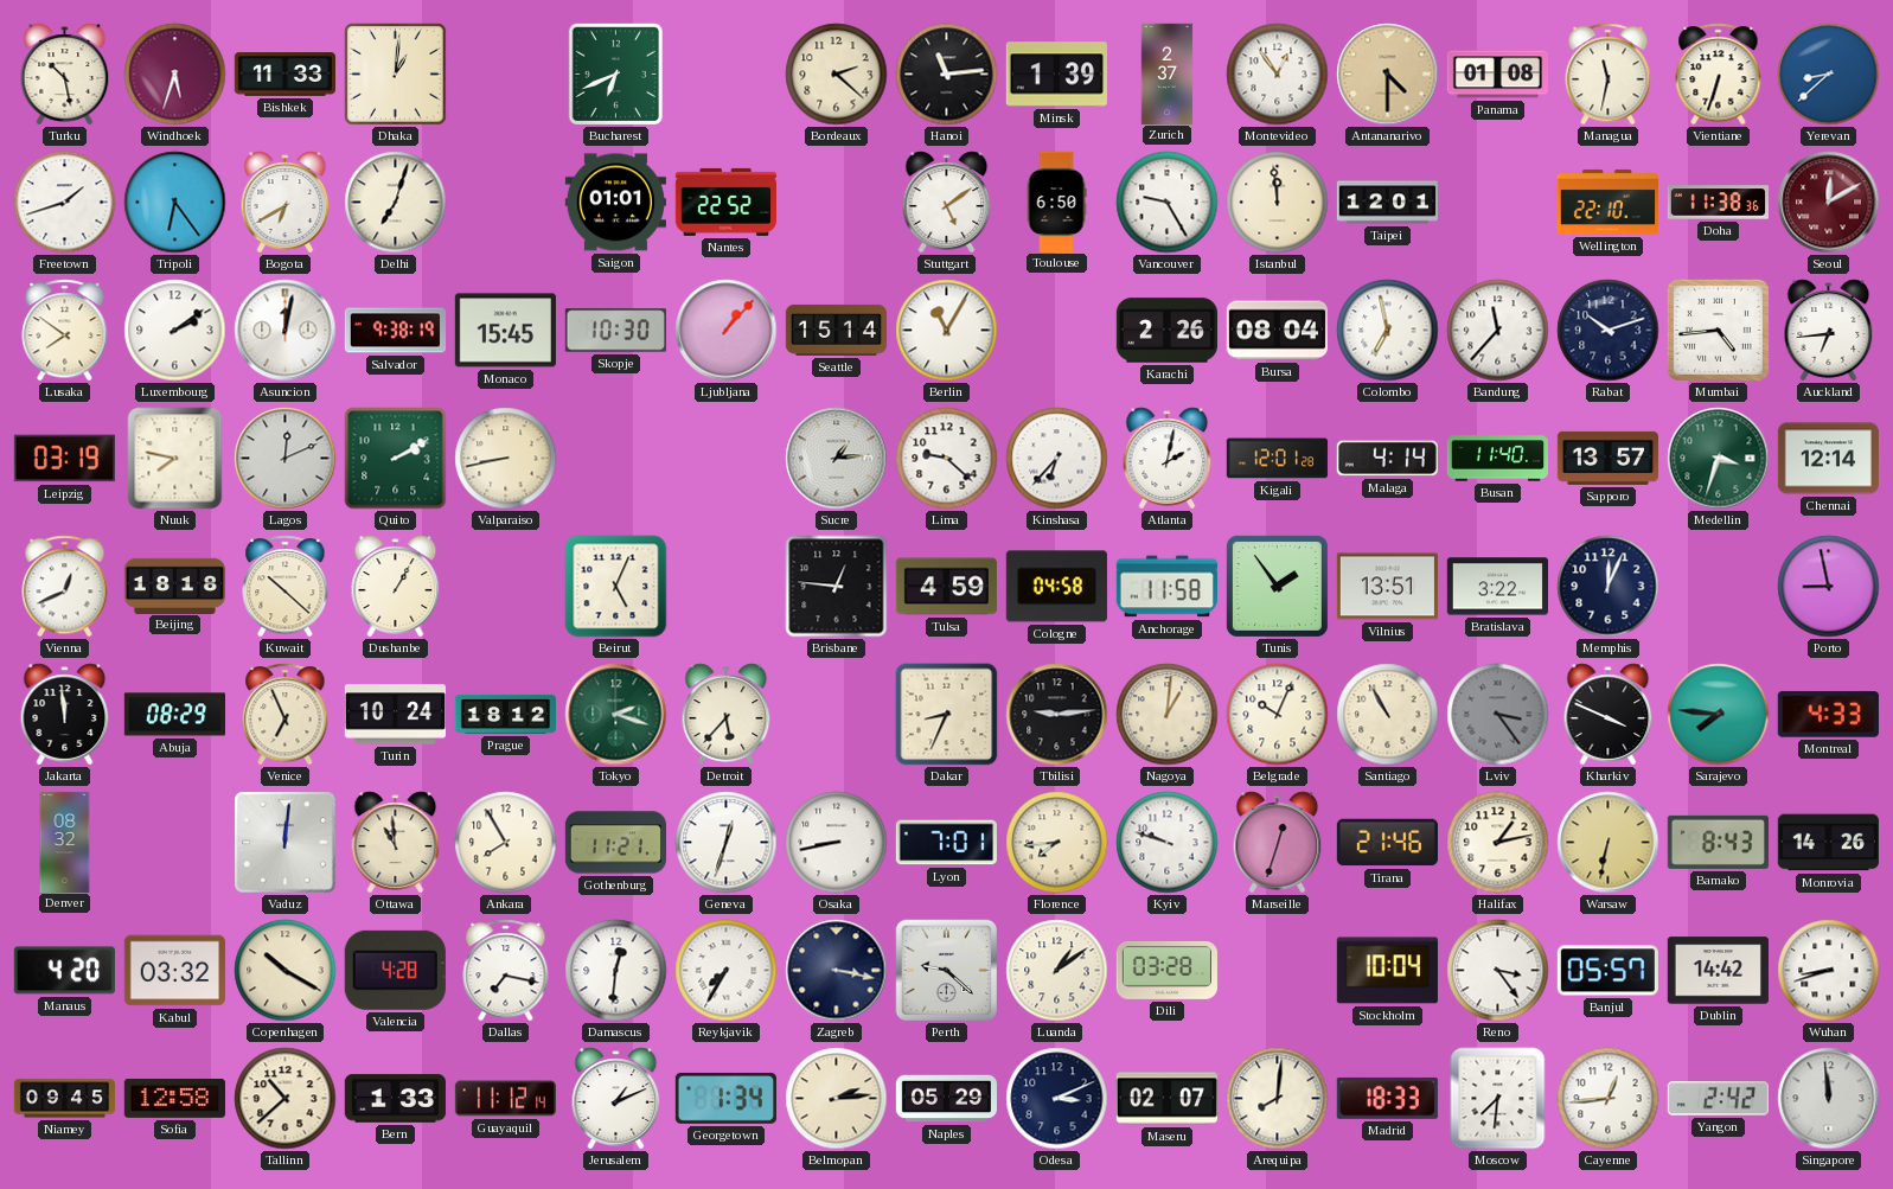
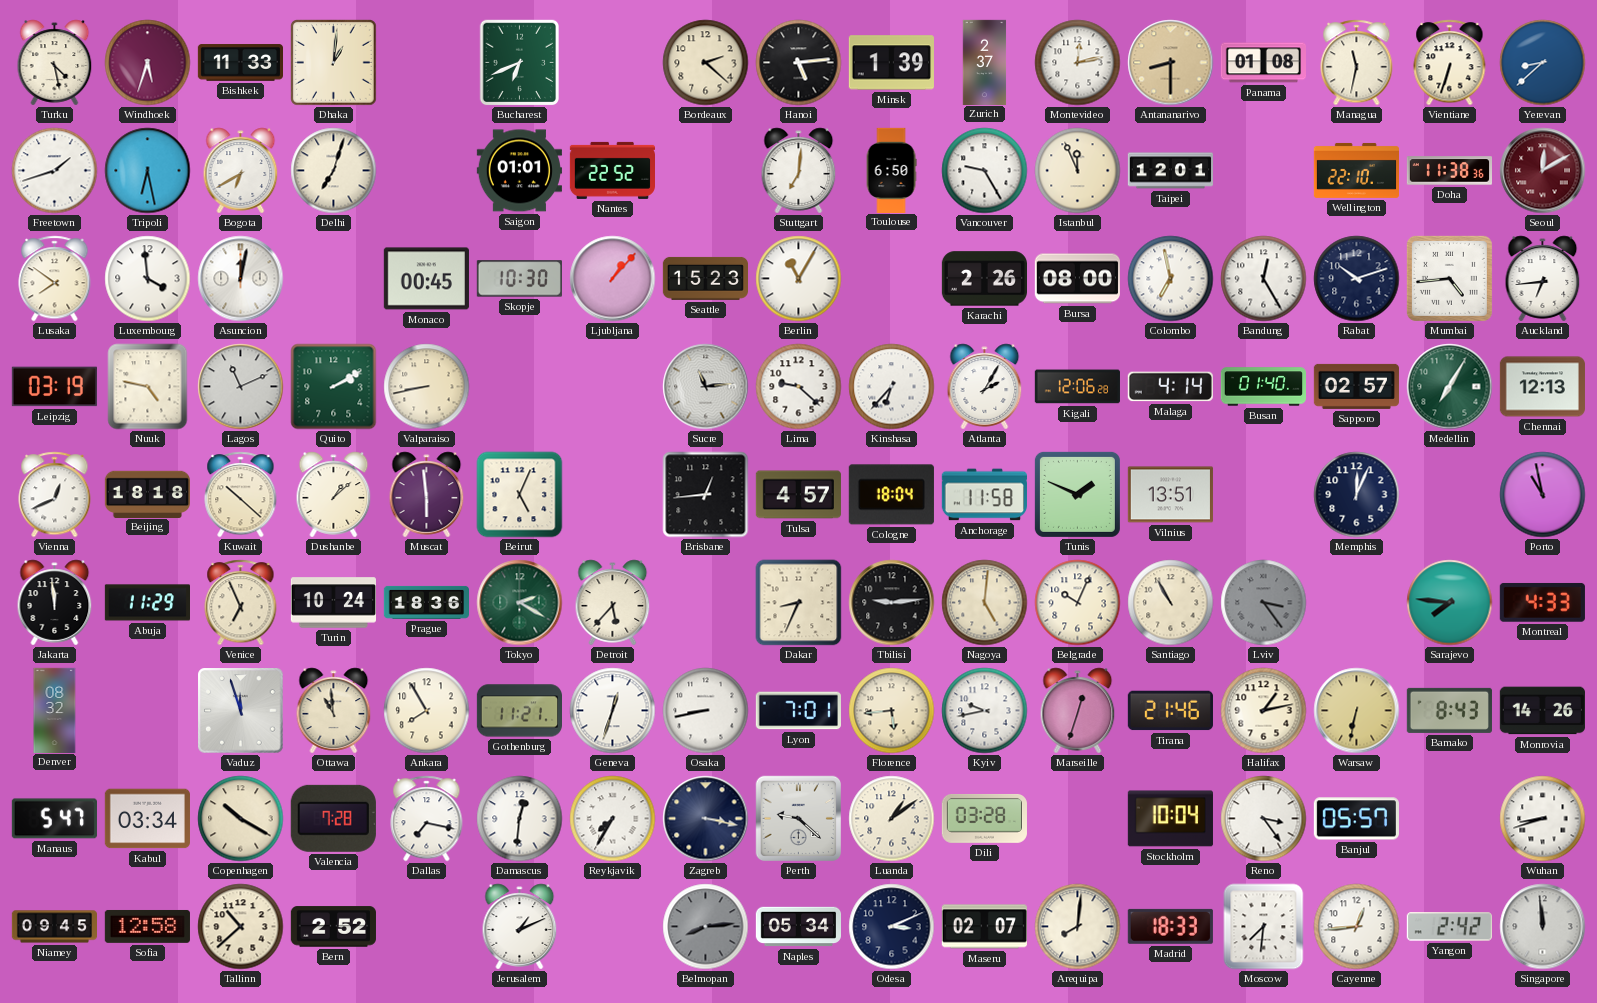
Turku: 10:28 -> 4:28 (55, 63)
Hanoi: 11:14 -> 5:14 (799, 63)
Montevideo: 12:54 -> 12:13 (1078, 63)
Antananarivo: 4:30 -> 8:30 (1171, 63)
Tripoli: 6:24 -> 6:28 (148, 171)
Stuttgart: 5:09 -> 7:01 (799, 171)
Istanbul: 11:59 -> 11:56 (1078, 171)
Luxembourg: 2:09 -> 3:59 (148, 279)
Salvador: 9:38 -> none (395, 331)
Monaco: 15:45 -> 00:45 (426, 279)
Seattle: 15:14 -> 15:23 (705, 278)
Bursa: 08:04 -> 08:00 (1077, 279)
Bandung: 11:37 -> 12:25 (1264, 279)
Nuuk: 7:47 -> 4:47 (148, 387)
Lagos: 12:11 -> 11:11 (241, 387)
Sucre: 1:14 -> 11:14 (706, 387)
Atlanta: 2:02 -> 2:05 (985, 387)
Kigali: 12:01 -> 12:06 (1077, 387)
Busan: 11:40 -> 01:40 (1263, 387)
Sapporo: 13:57 -> 02:57 (1356, 386)
Medellin: 3:33 -> 7:05 (1450, 387)
Chennai: 12:14 -> 12:13 (1542, 387)
Dushanbe: 1:05 -> 1:08 (334, 495)
Muscat: none -> 5:59 (427, 495)
Brisbane: 12:46 -> 12:44 (706, 495)
Tulsa: 4:59 -> 4:57 (798, 495)
Cologne: 04:58 -> 18:04 (891, 495)
Tunis: 1:54 -> 1:49 (1077, 494)
Bratislava: 3:22 -> none (1497, 587)
Porto: 8:58 -> 10:58 (1543, 495)
Abuja: 08:29 -> 11:29 (147, 603)
Prague: 18:12 -> 18:36 (426, 602)
Tokyo: 2:18 -> 2:20 (520, 603)
Nagoya: 1:01 -> 5:01 (985, 603)
Kharkiv: 3:49 -> none (1609, 715)
Vaduz: 12:01 -> 11:57 (241, 711)
Florence: 7:44 -> 5:44 (892, 711)
Kyiv: 9:48 -> 9:43 (985, 711)
Manaus: 4:20 -> 5:47 (54, 819)
Kabul: 03:32 -> 03:34 (147, 819)
Valencia: 4:28 -> 7:28 (333, 818)
Dublin: 14:42 -> none (1718, 971)
Bern: 1:33 -> 2:52 (333, 927)
Guayaquil: 11:12 -> none (505, 1099)
Georgetown: 1:34 -> none (725, 1099)
Belmopan: 2:14 -> 8:14 (706, 927)
Belmopan dial: cream -> grey (706, 927)
Naples: 05:29 -> 05:34 (798, 927)
